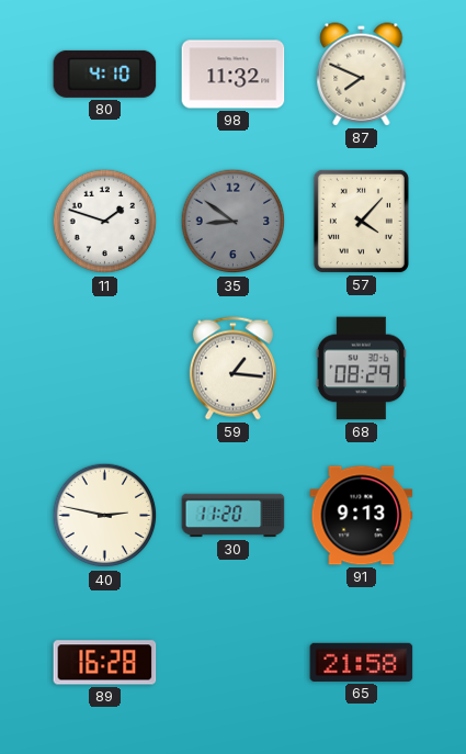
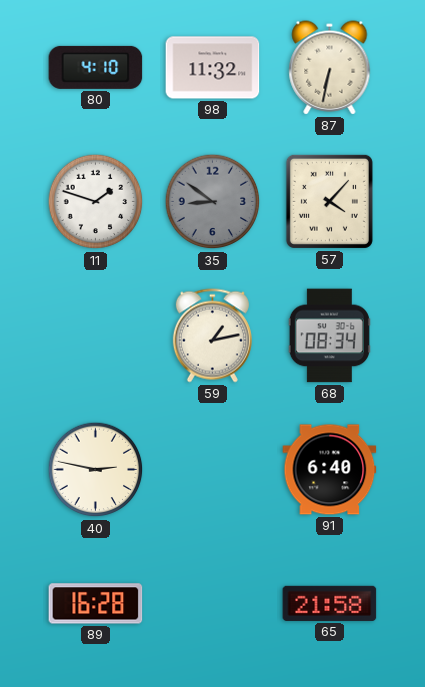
87: 7:49 -> 6:32 (330, 68)
59: 1:16 -> 1:13 (212, 336)
68: 08:29 -> 08:34 (329, 336)
30: 11:20 -> none (234, 516)
91: 9:13 -> 6:40 (330, 470)
